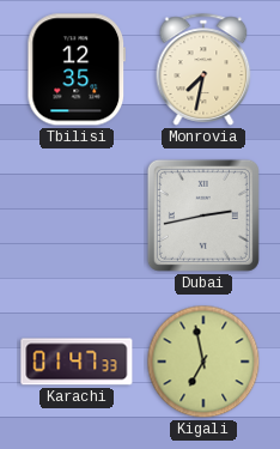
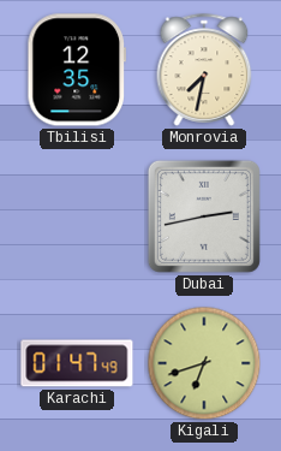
Karachi: 01:47:33 -> 01:47:49 (77, 363)
Kigali: 6:58 -> 6:42 (204, 363)
